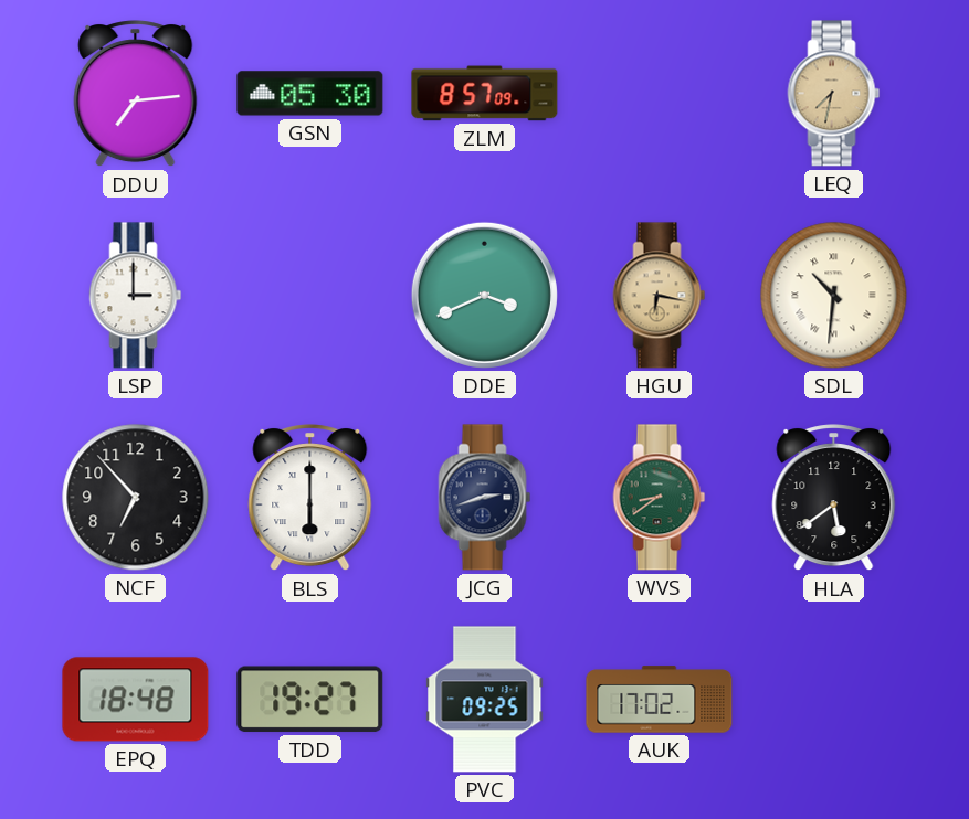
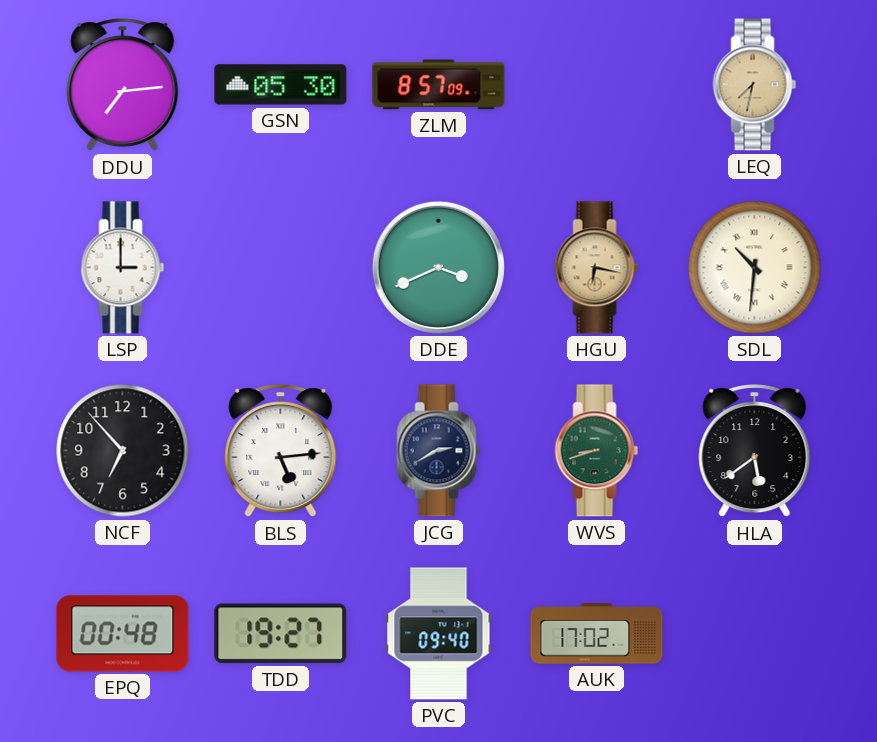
BLS: 6:00 -> 5:14 (281, 451)
JCG: 2:42 -> 2:40 (439, 451)
WVS: 8:39 -> 8:42 (597, 451)
EPQ: 18:48 -> 00:48 (123, 634)
PVC: 09:25 -> 09:40 (439, 634)
